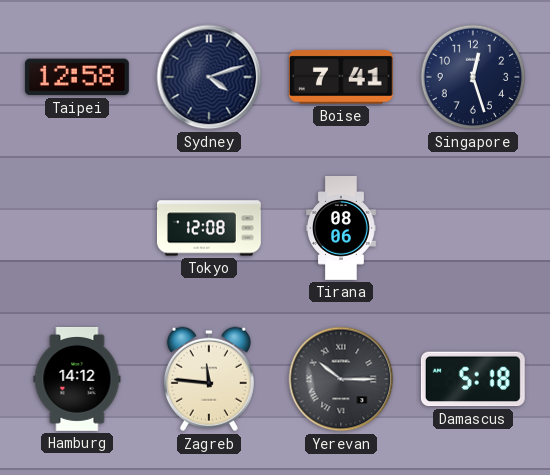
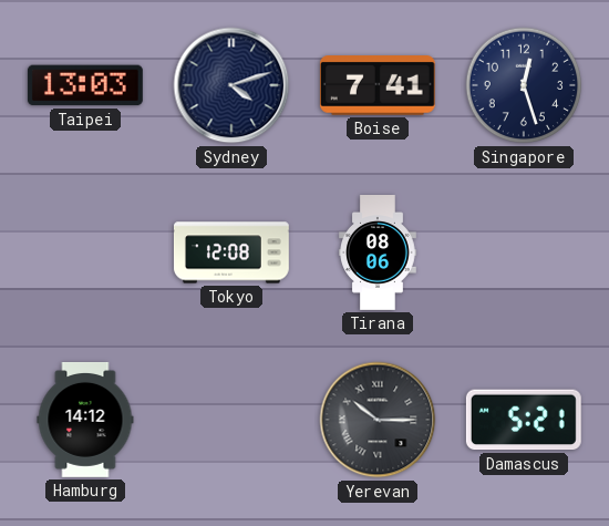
Taipei: 12:58 -> 13:03 (85, 85)
Zagreb: 11:46 -> none (209, 379)
Damascus: 5:18 -> 5:21 (524, 420)
